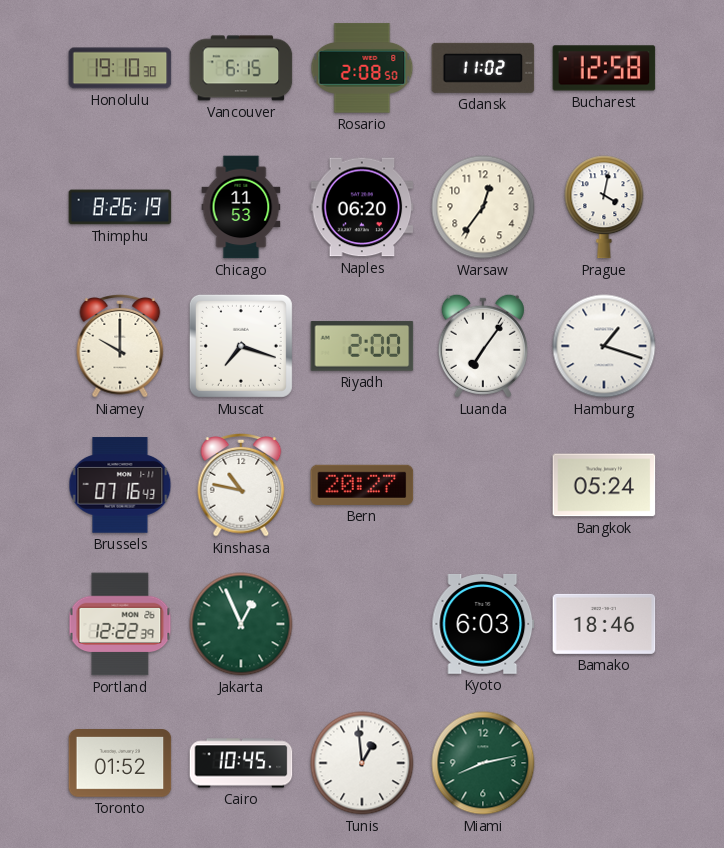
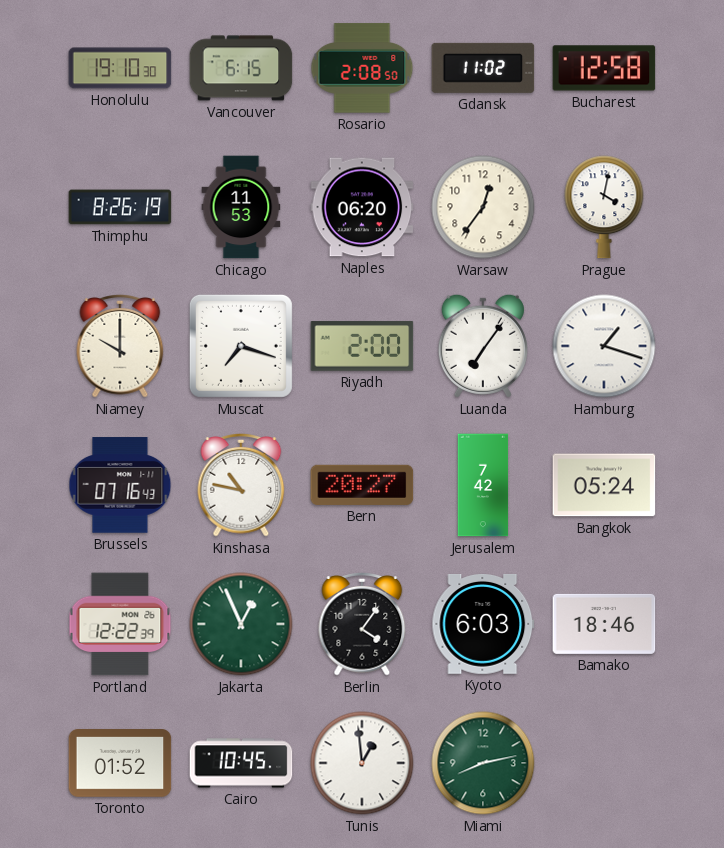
Jerusalem: none -> 7:42 (483, 485)
Berlin: none -> 4:06 (362, 625)
